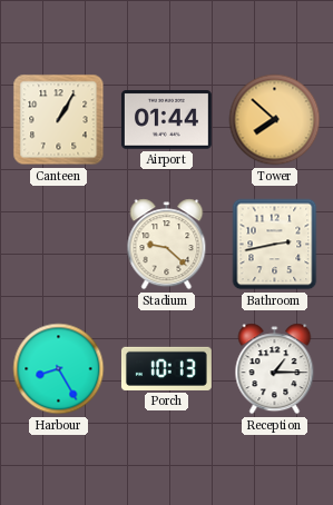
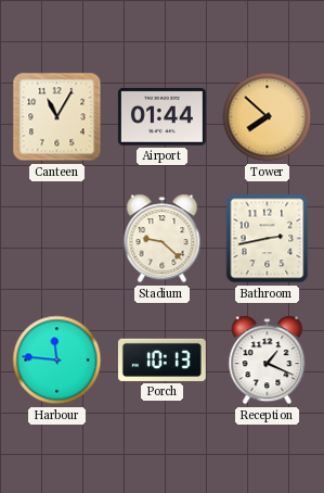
Canteen: 1:05 -> 11:05 (57, 117)
Harbour: 8:25 -> 11:46 (57, 361)
Reception: 1:15 -> 1:19 (268, 361)
